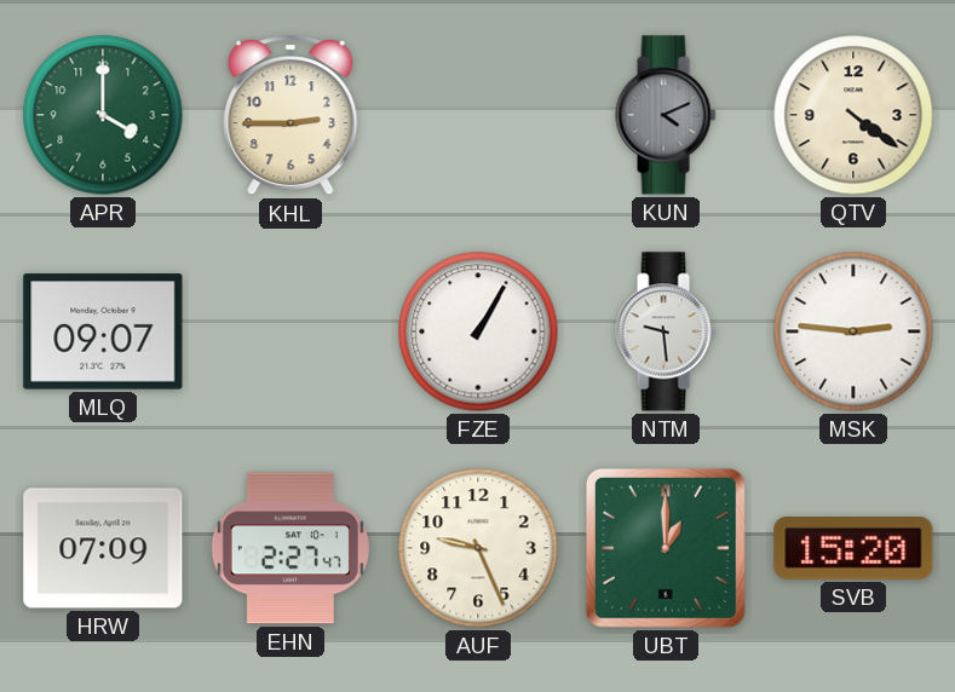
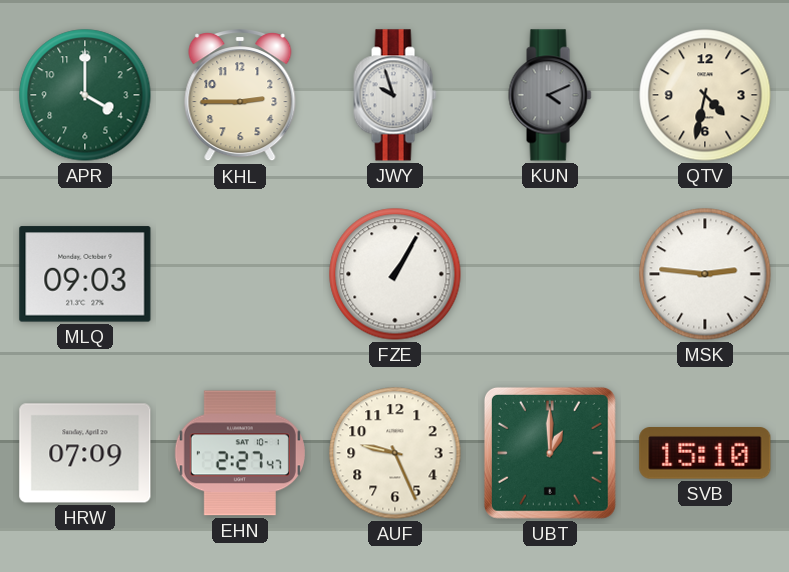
JWY: none -> 9:57 (395, 95)
QTV: 4:21 -> 4:32 (705, 95)
MLQ: 09:07 -> 09:03 (85, 274)
NTM: 9:29 -> none (666, 331)
SVB: 15:20 -> 15:10 (705, 454)
